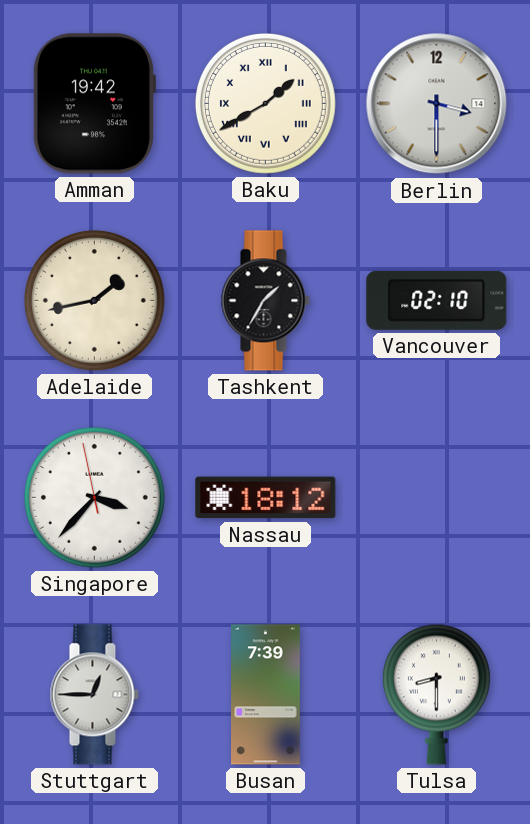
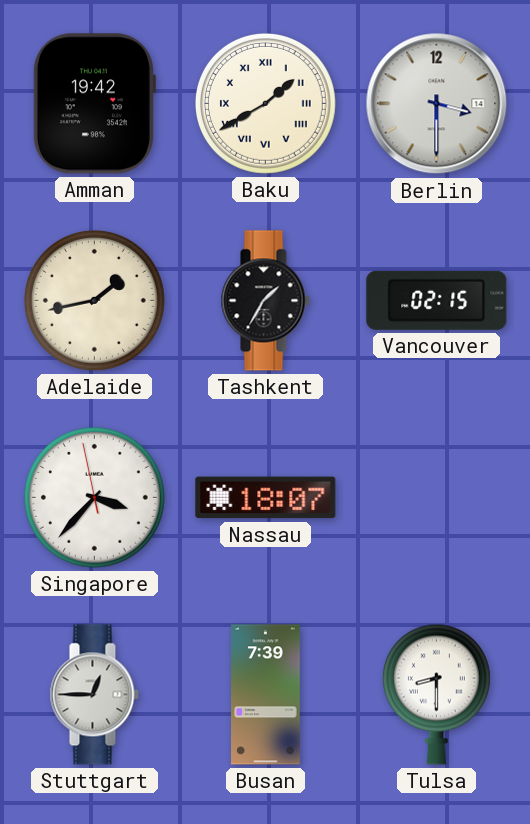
Vancouver: 02:10 -> 02:15 (437, 300)
Nassau: 18:12 -> 18:07 (266, 498)
